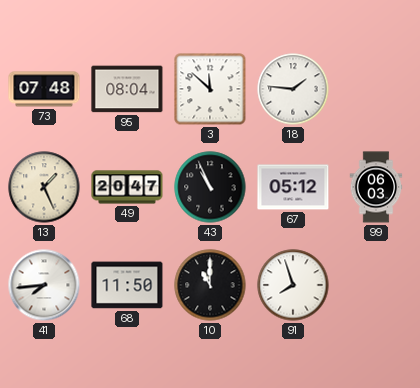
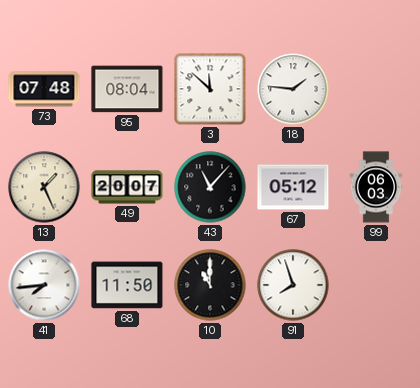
49: 20:47 -> 20:07 (127, 187)
43: 10:56 -> 11:07 (210, 187)
